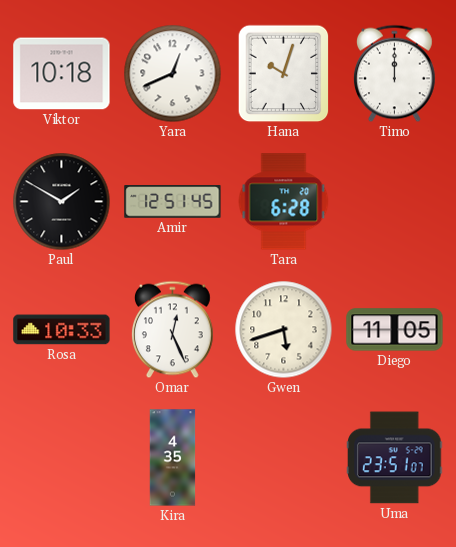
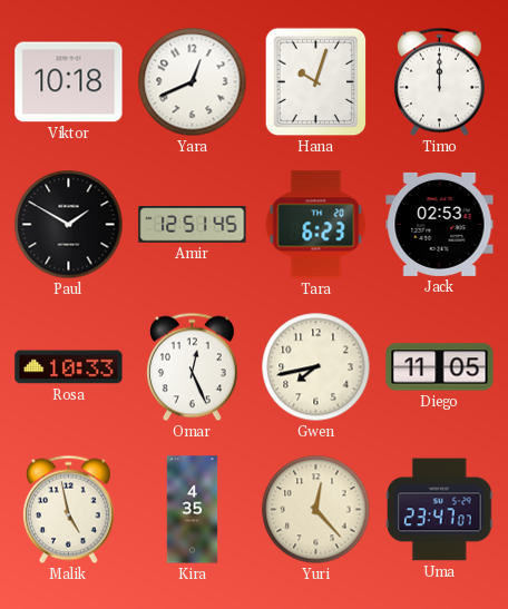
Tara: 6:28 -> 6:23 (316, 225)
Jack: none -> 02:53 (440, 224)
Gwen: 5:42 -> 7:43 (316, 367)
Malik: none -> 4:58 (68, 510)
Yuri: none -> 12:23 (316, 510)
Uma: 23:51 -> 23:47 (440, 510)
